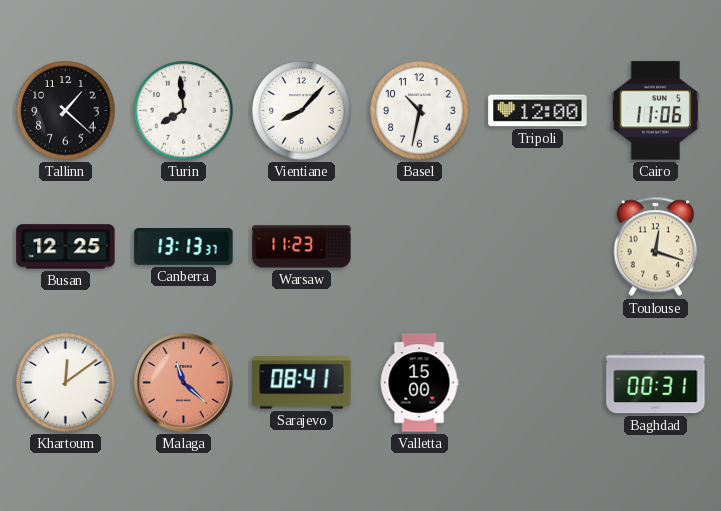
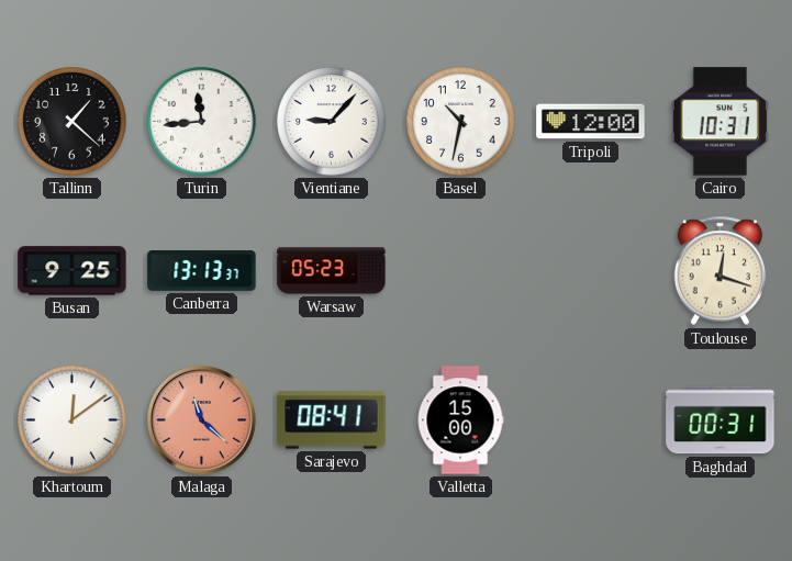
Turin: 7:59 -> 11:44 (202, 122)
Vientiane: 8:07 -> 9:07 (332, 122)
Cairo: 11:06 -> 10:31 (720, 122)
Busan: 12:25 -> 9:25 (72, 271)
Warsaw: 11:23 -> 05:23 (332, 271)
